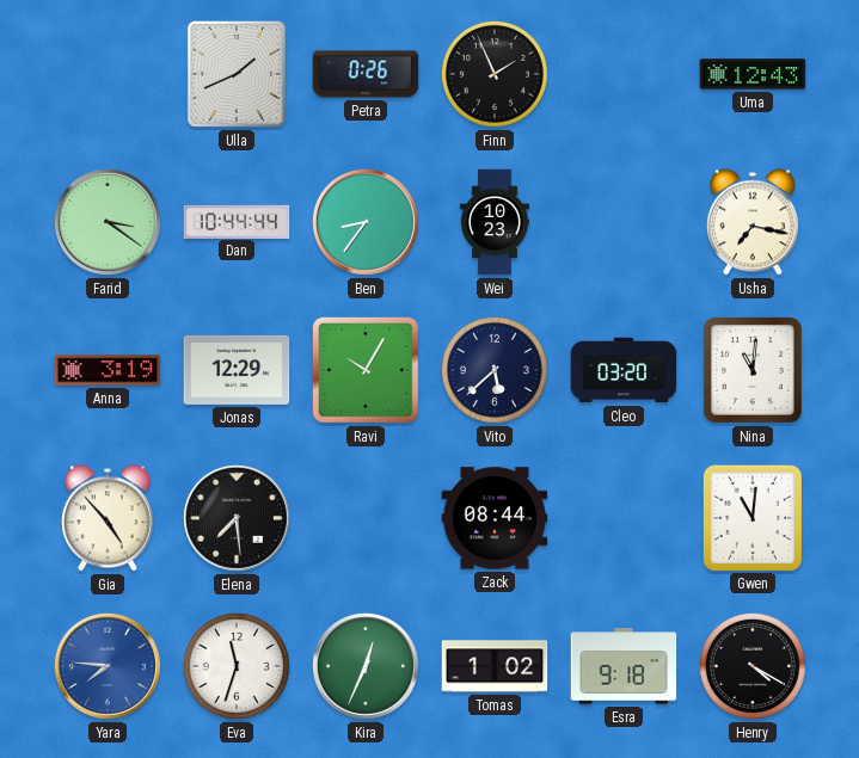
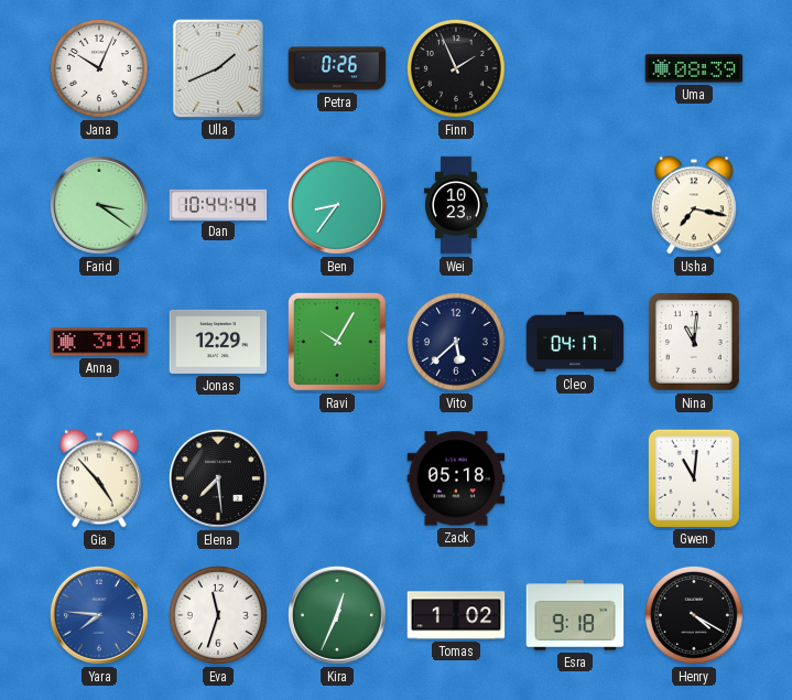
Jana: none -> 10:04 (99, 68)
Uma: 12:43 -> 08:39 (694, 68)
Cleo: 03:20 -> 04:17 (575, 342)
Zack: 08:44 -> 05:18 (456, 478)
